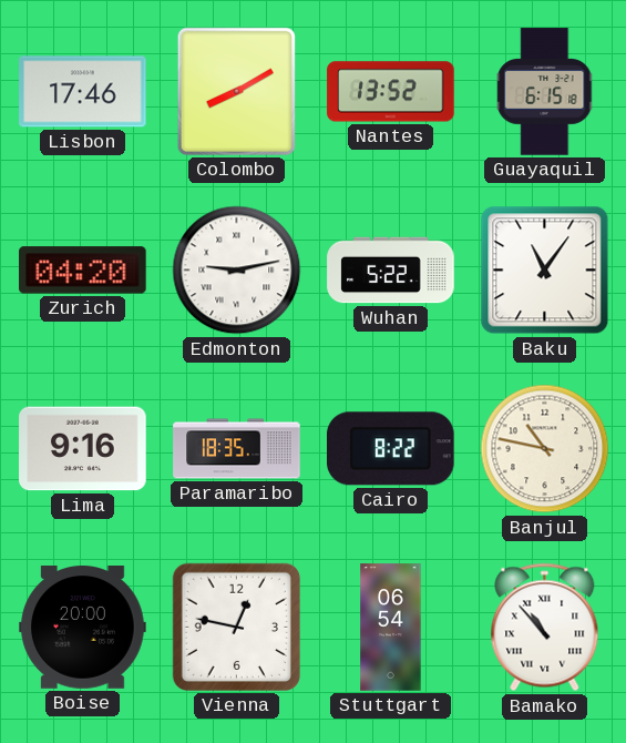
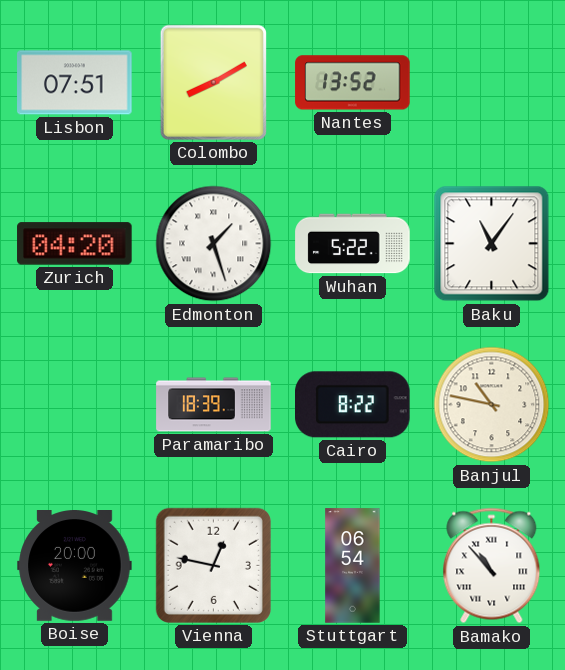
Lisbon: 17:46 -> 07:51 (75, 83)
Guayaquil: 6:15 -> none (545, 92)
Edmonton: 9:13 -> 1:27 (214, 244)
Lima: 9:16 -> none (83, 449)
Paramaribo: 18:35 -> 18:39 (214, 405)
